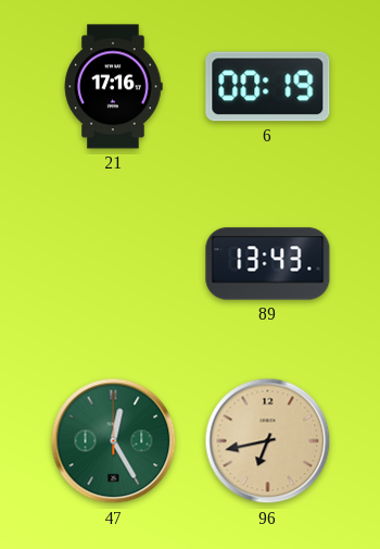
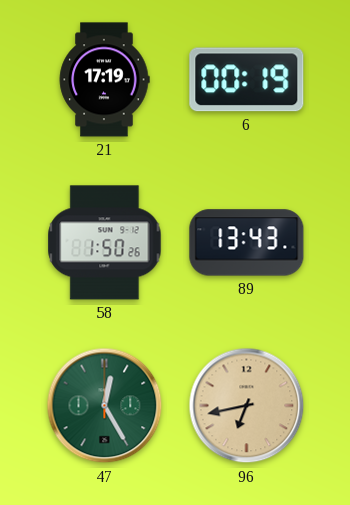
21: 17:16 -> 17:19 (104, 80)
58: none -> 1:50 (105, 243)
